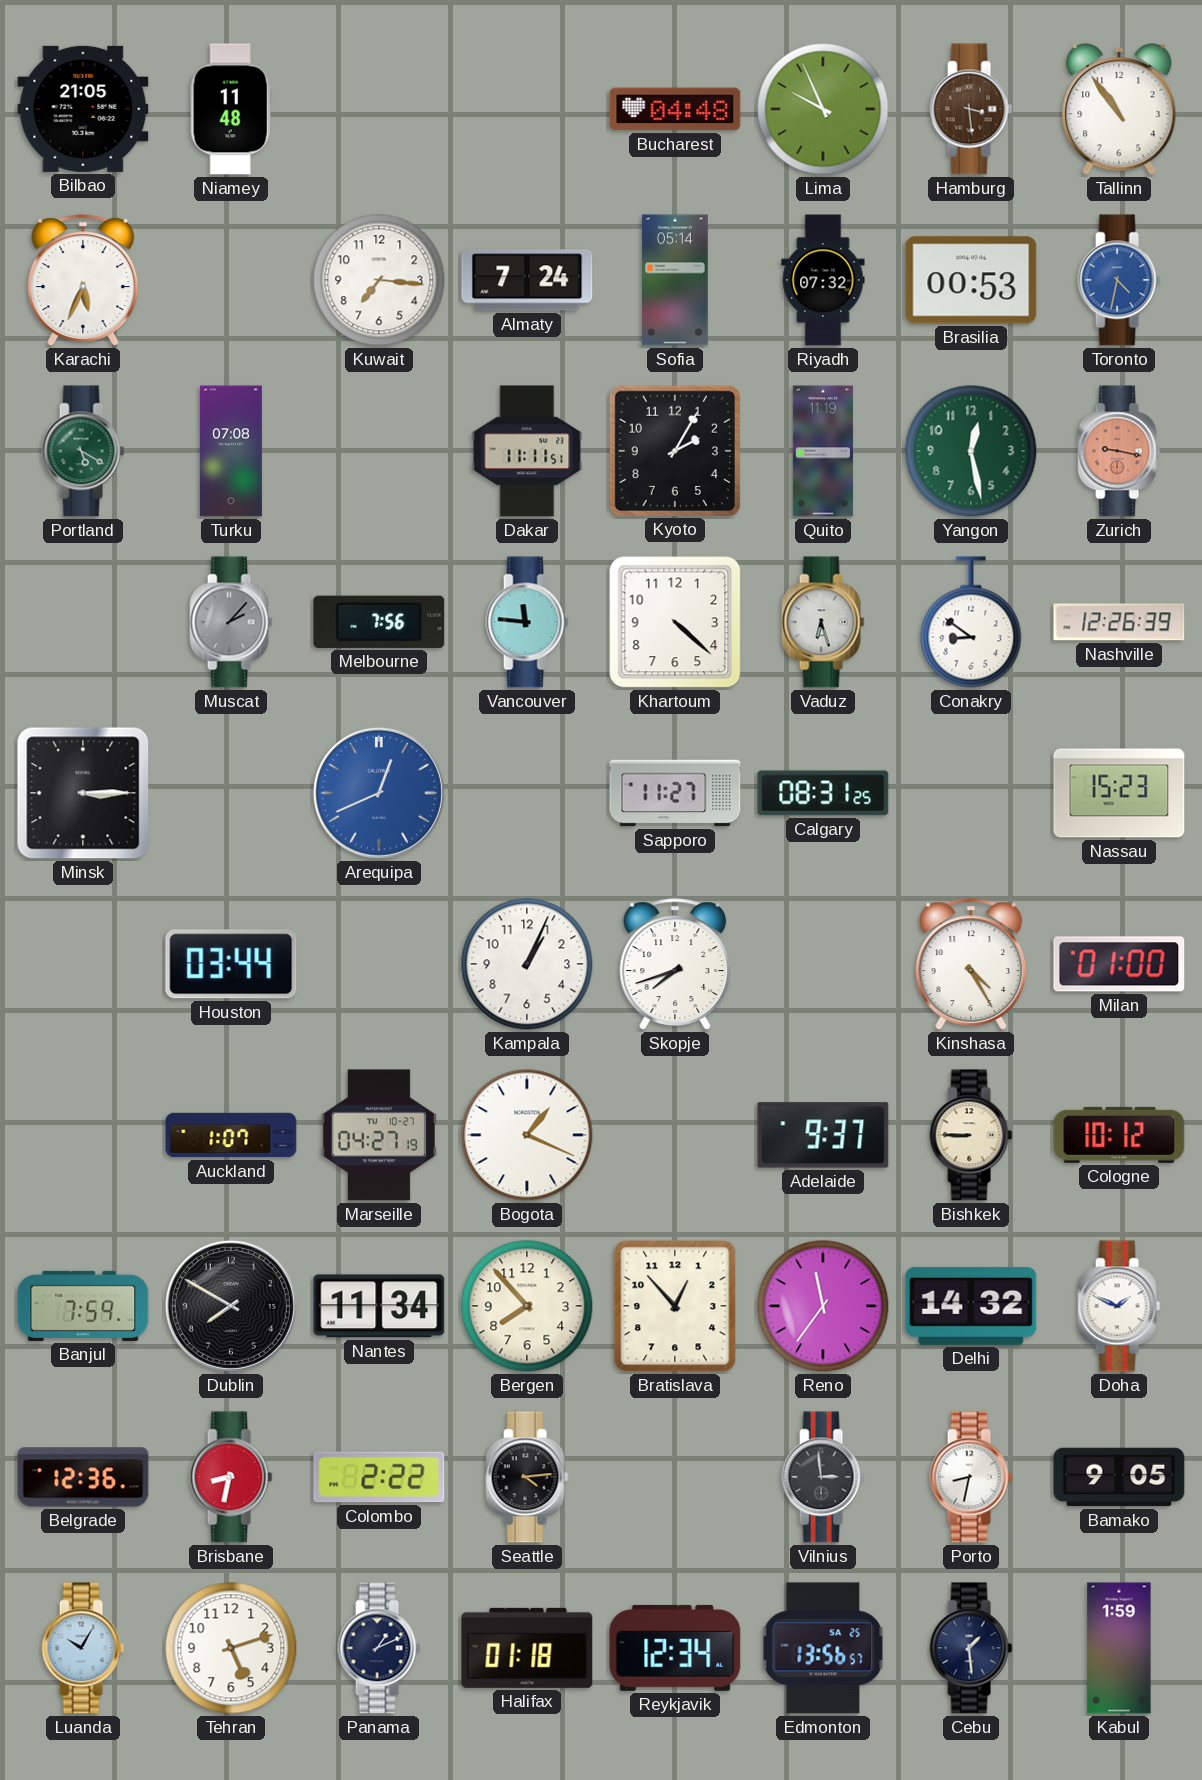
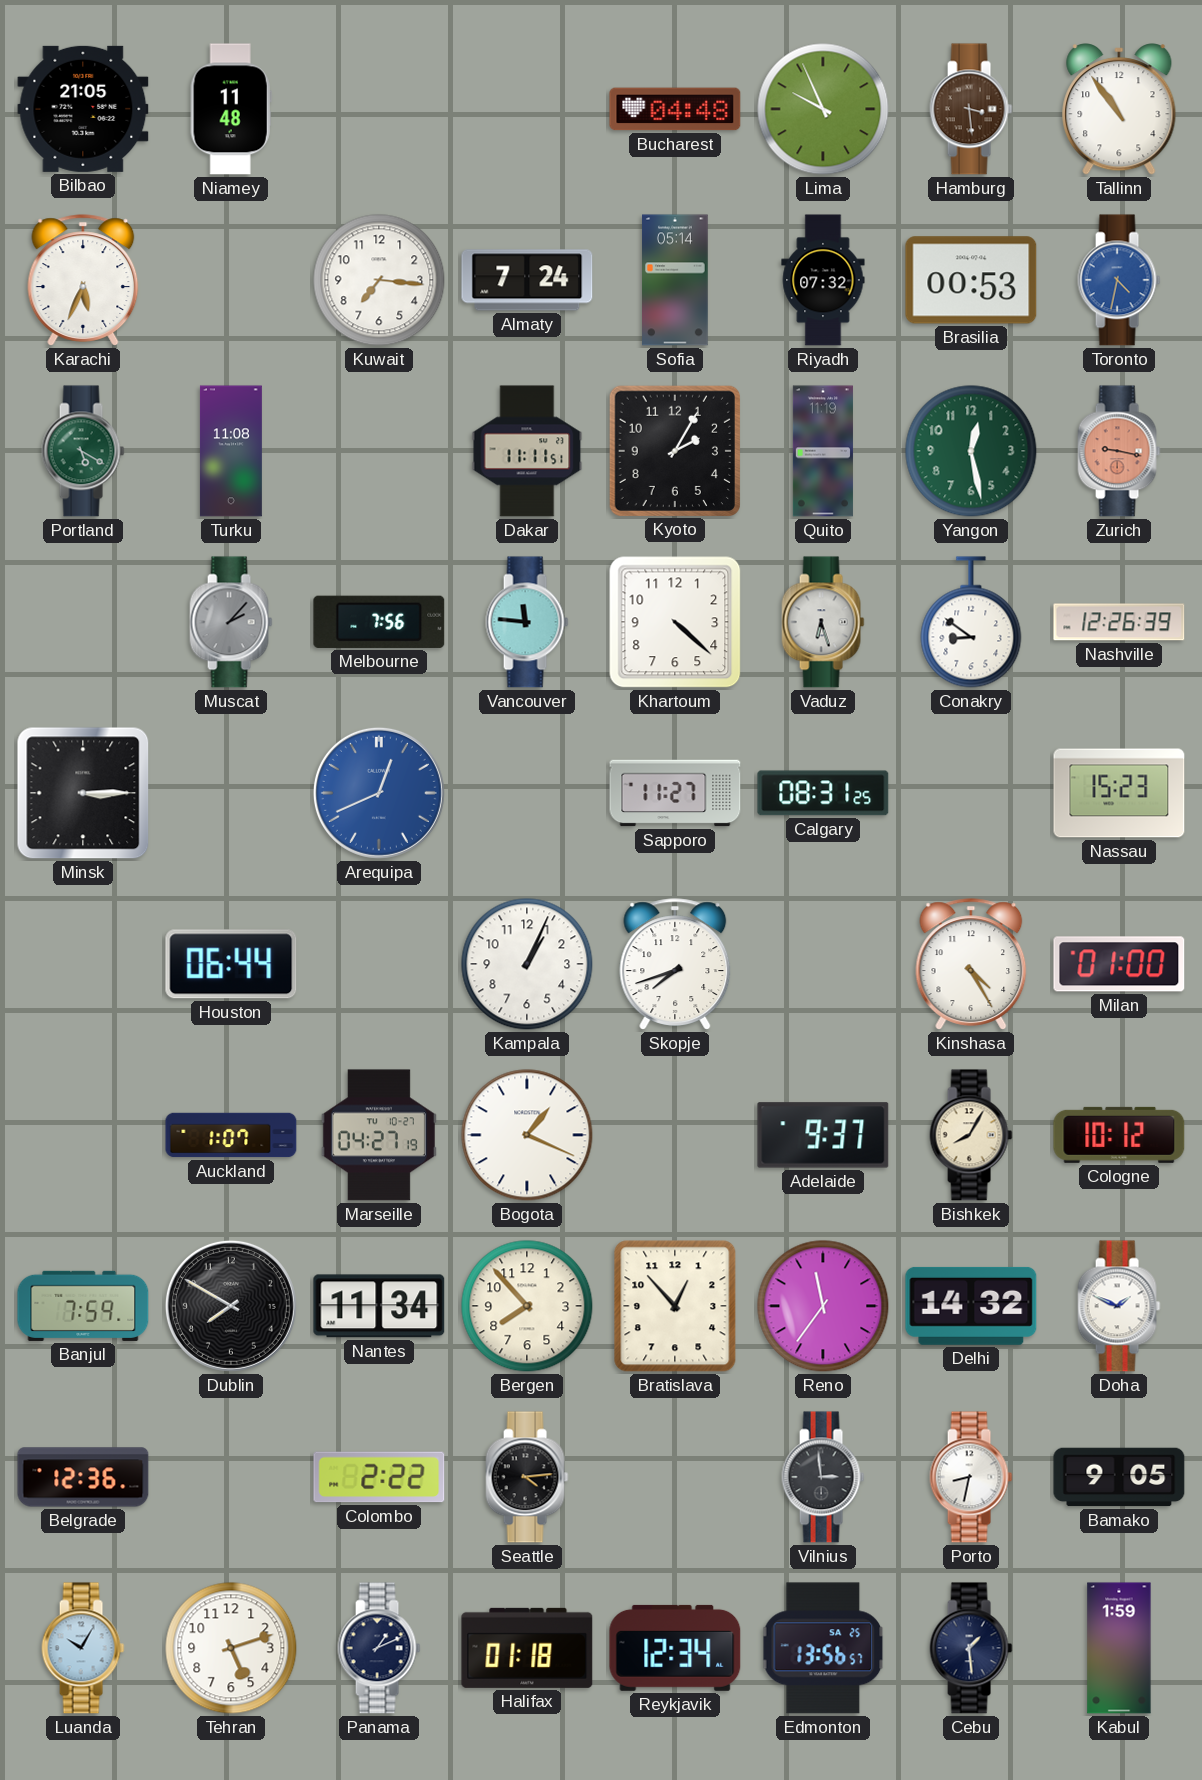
Turku: 07:08 -> 11:08 (231, 451)
Houston: 03:44 -> 06:44 (231, 964)
Bishkek: 8:45 -> 8:05 (971, 1135)
Brisbane: 8:32 -> none (231, 1477)
